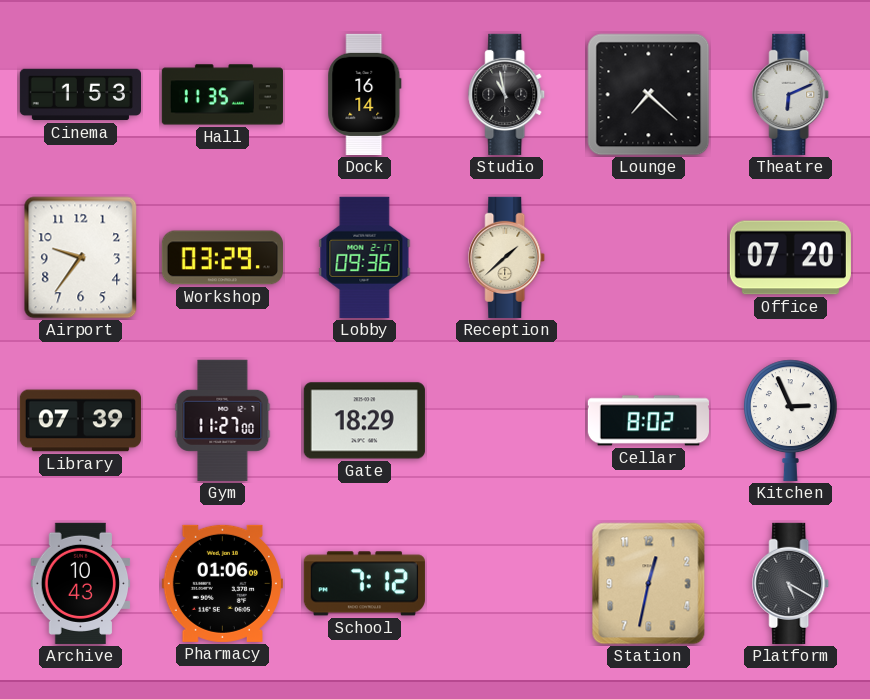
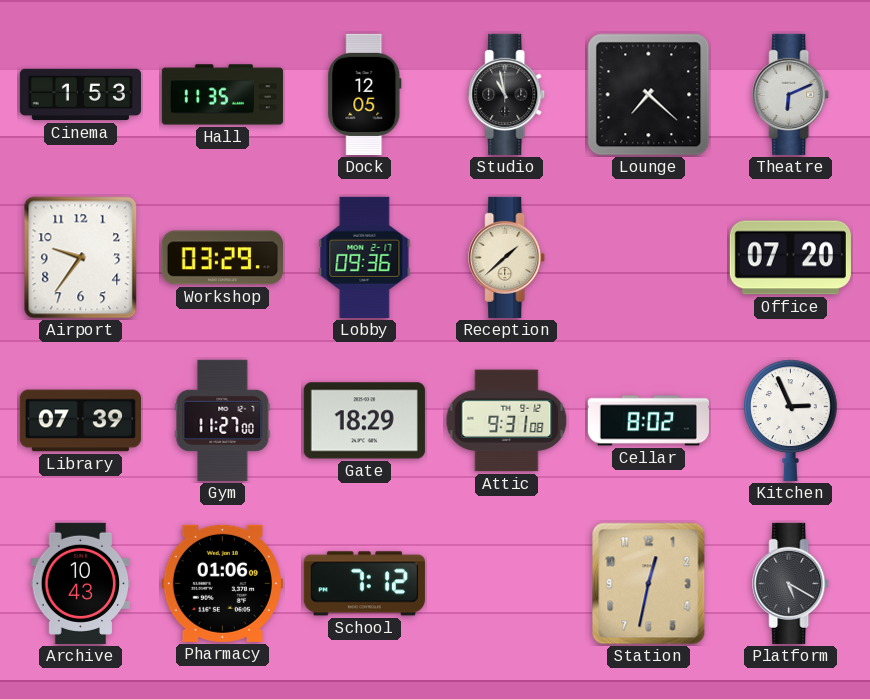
Dock: 16:14 -> 12:05 (365, 94)
Attic: none -> 9:31 (507, 421)
